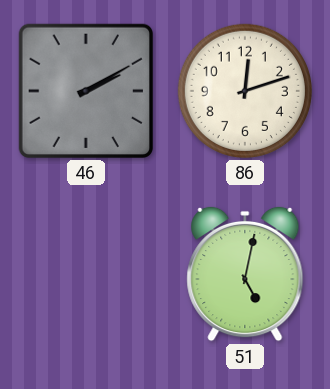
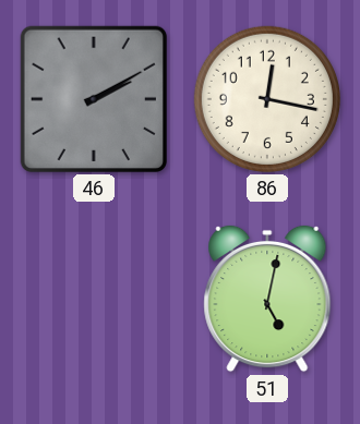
86: 12:12 -> 12:17 (267, 99)
